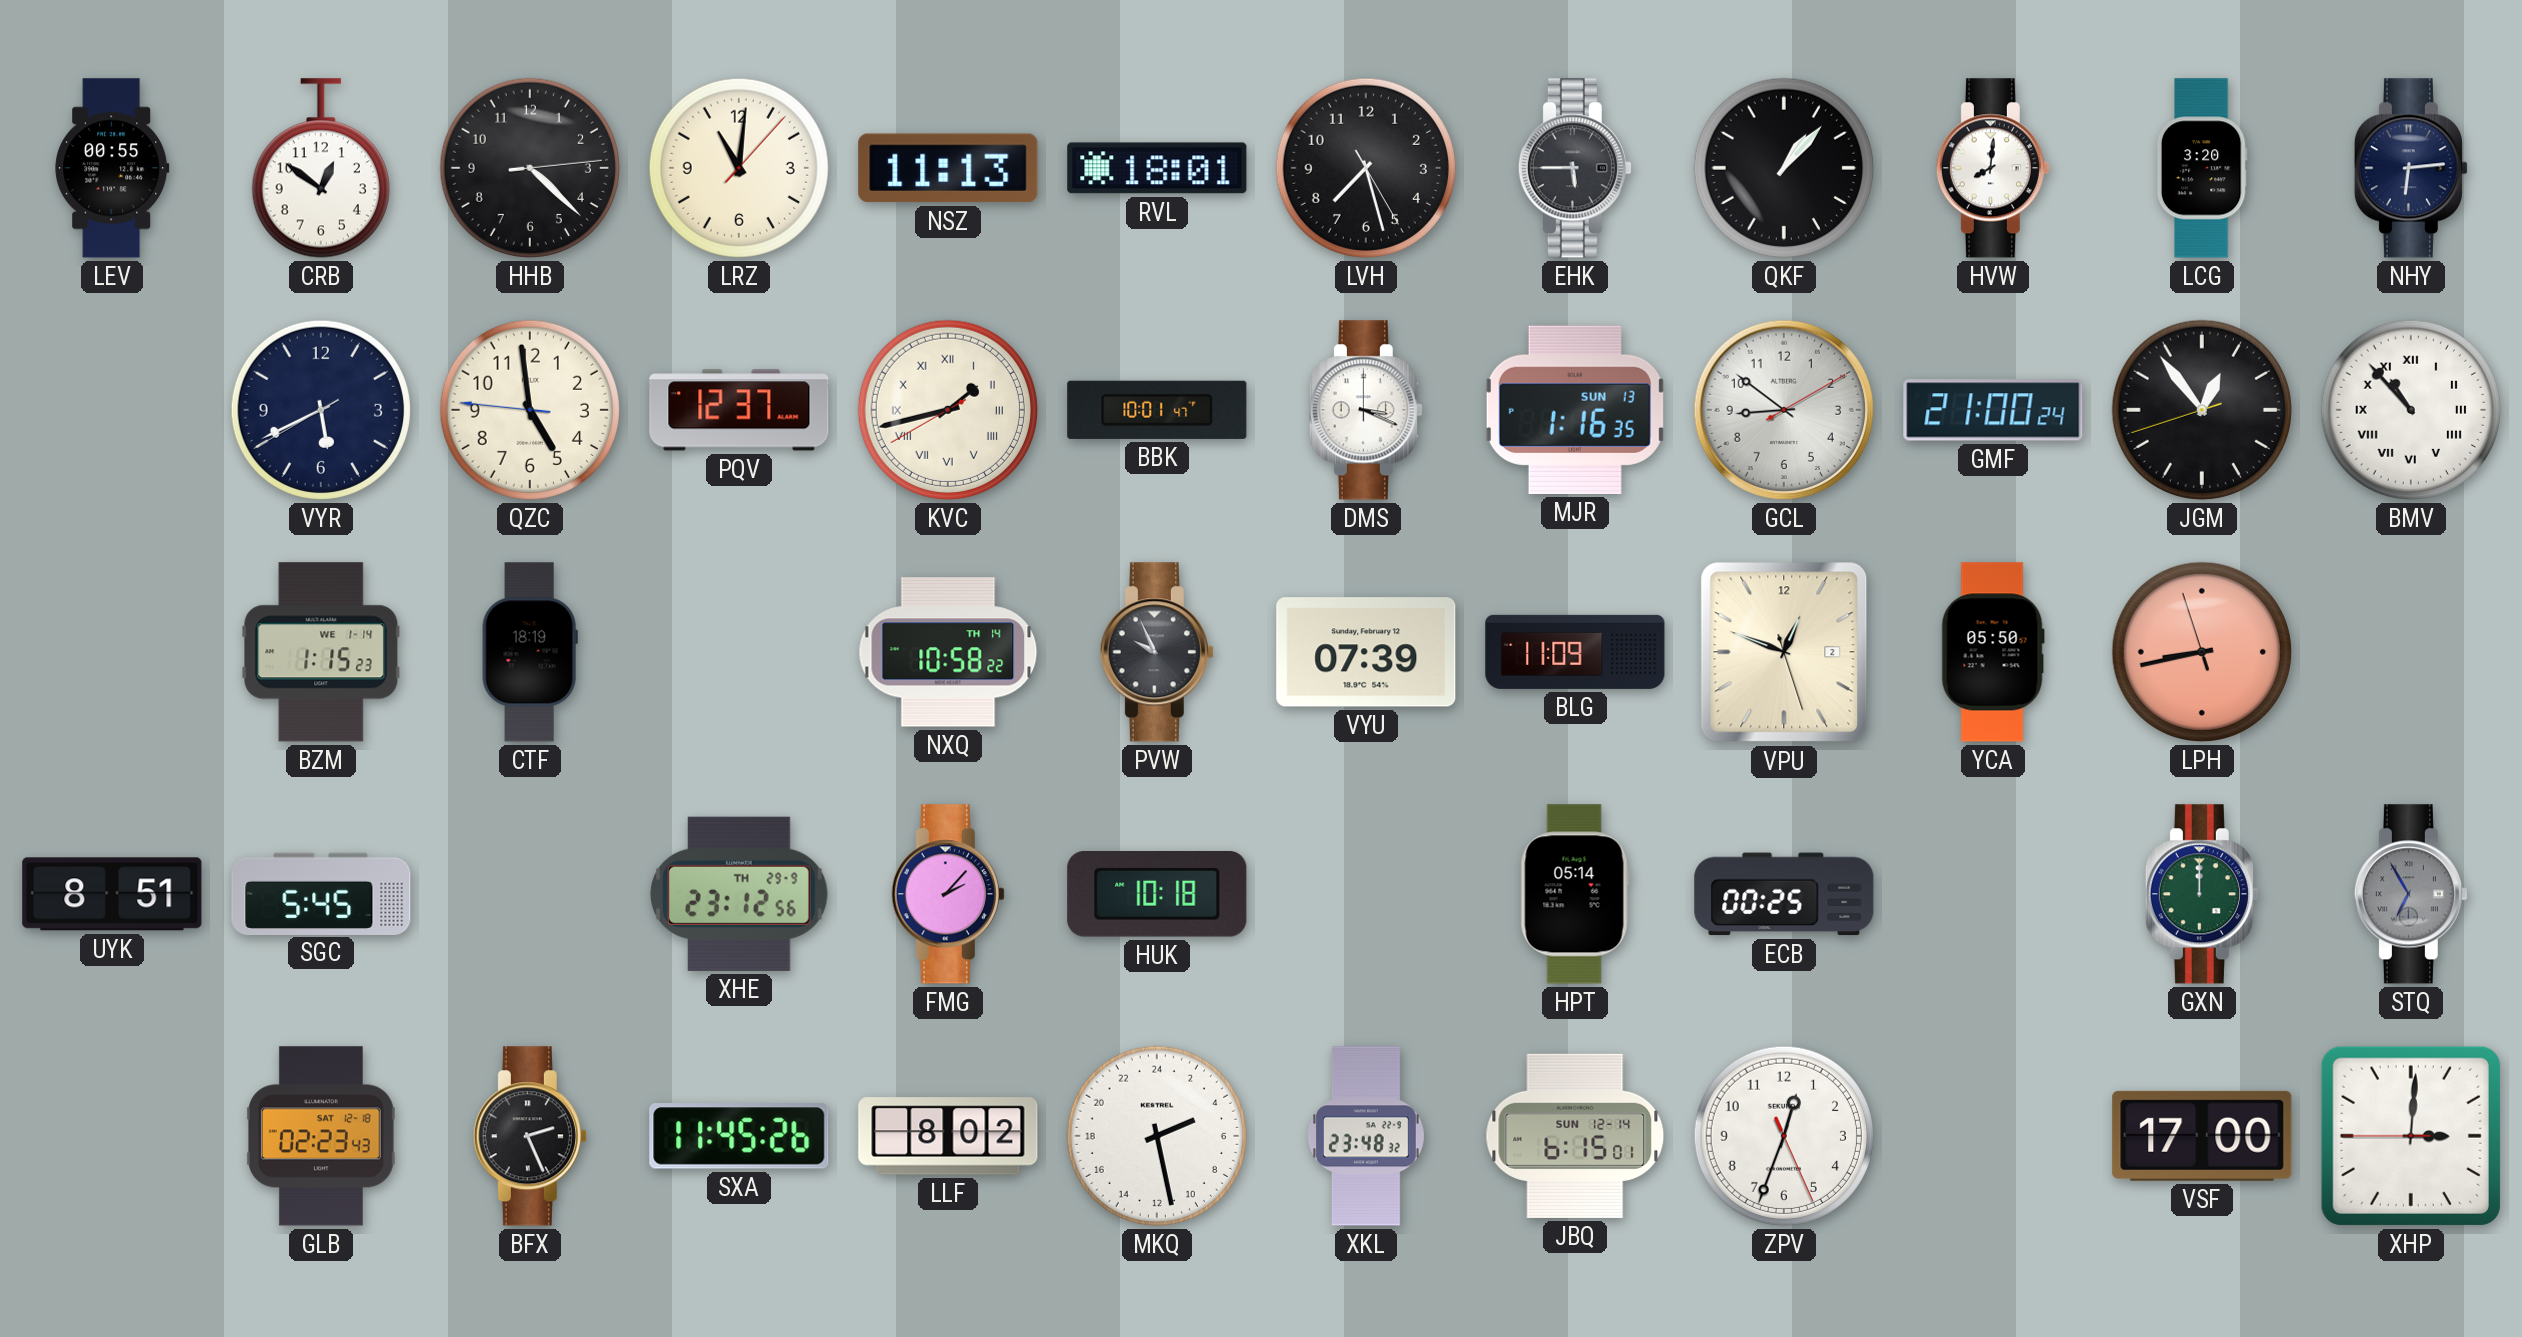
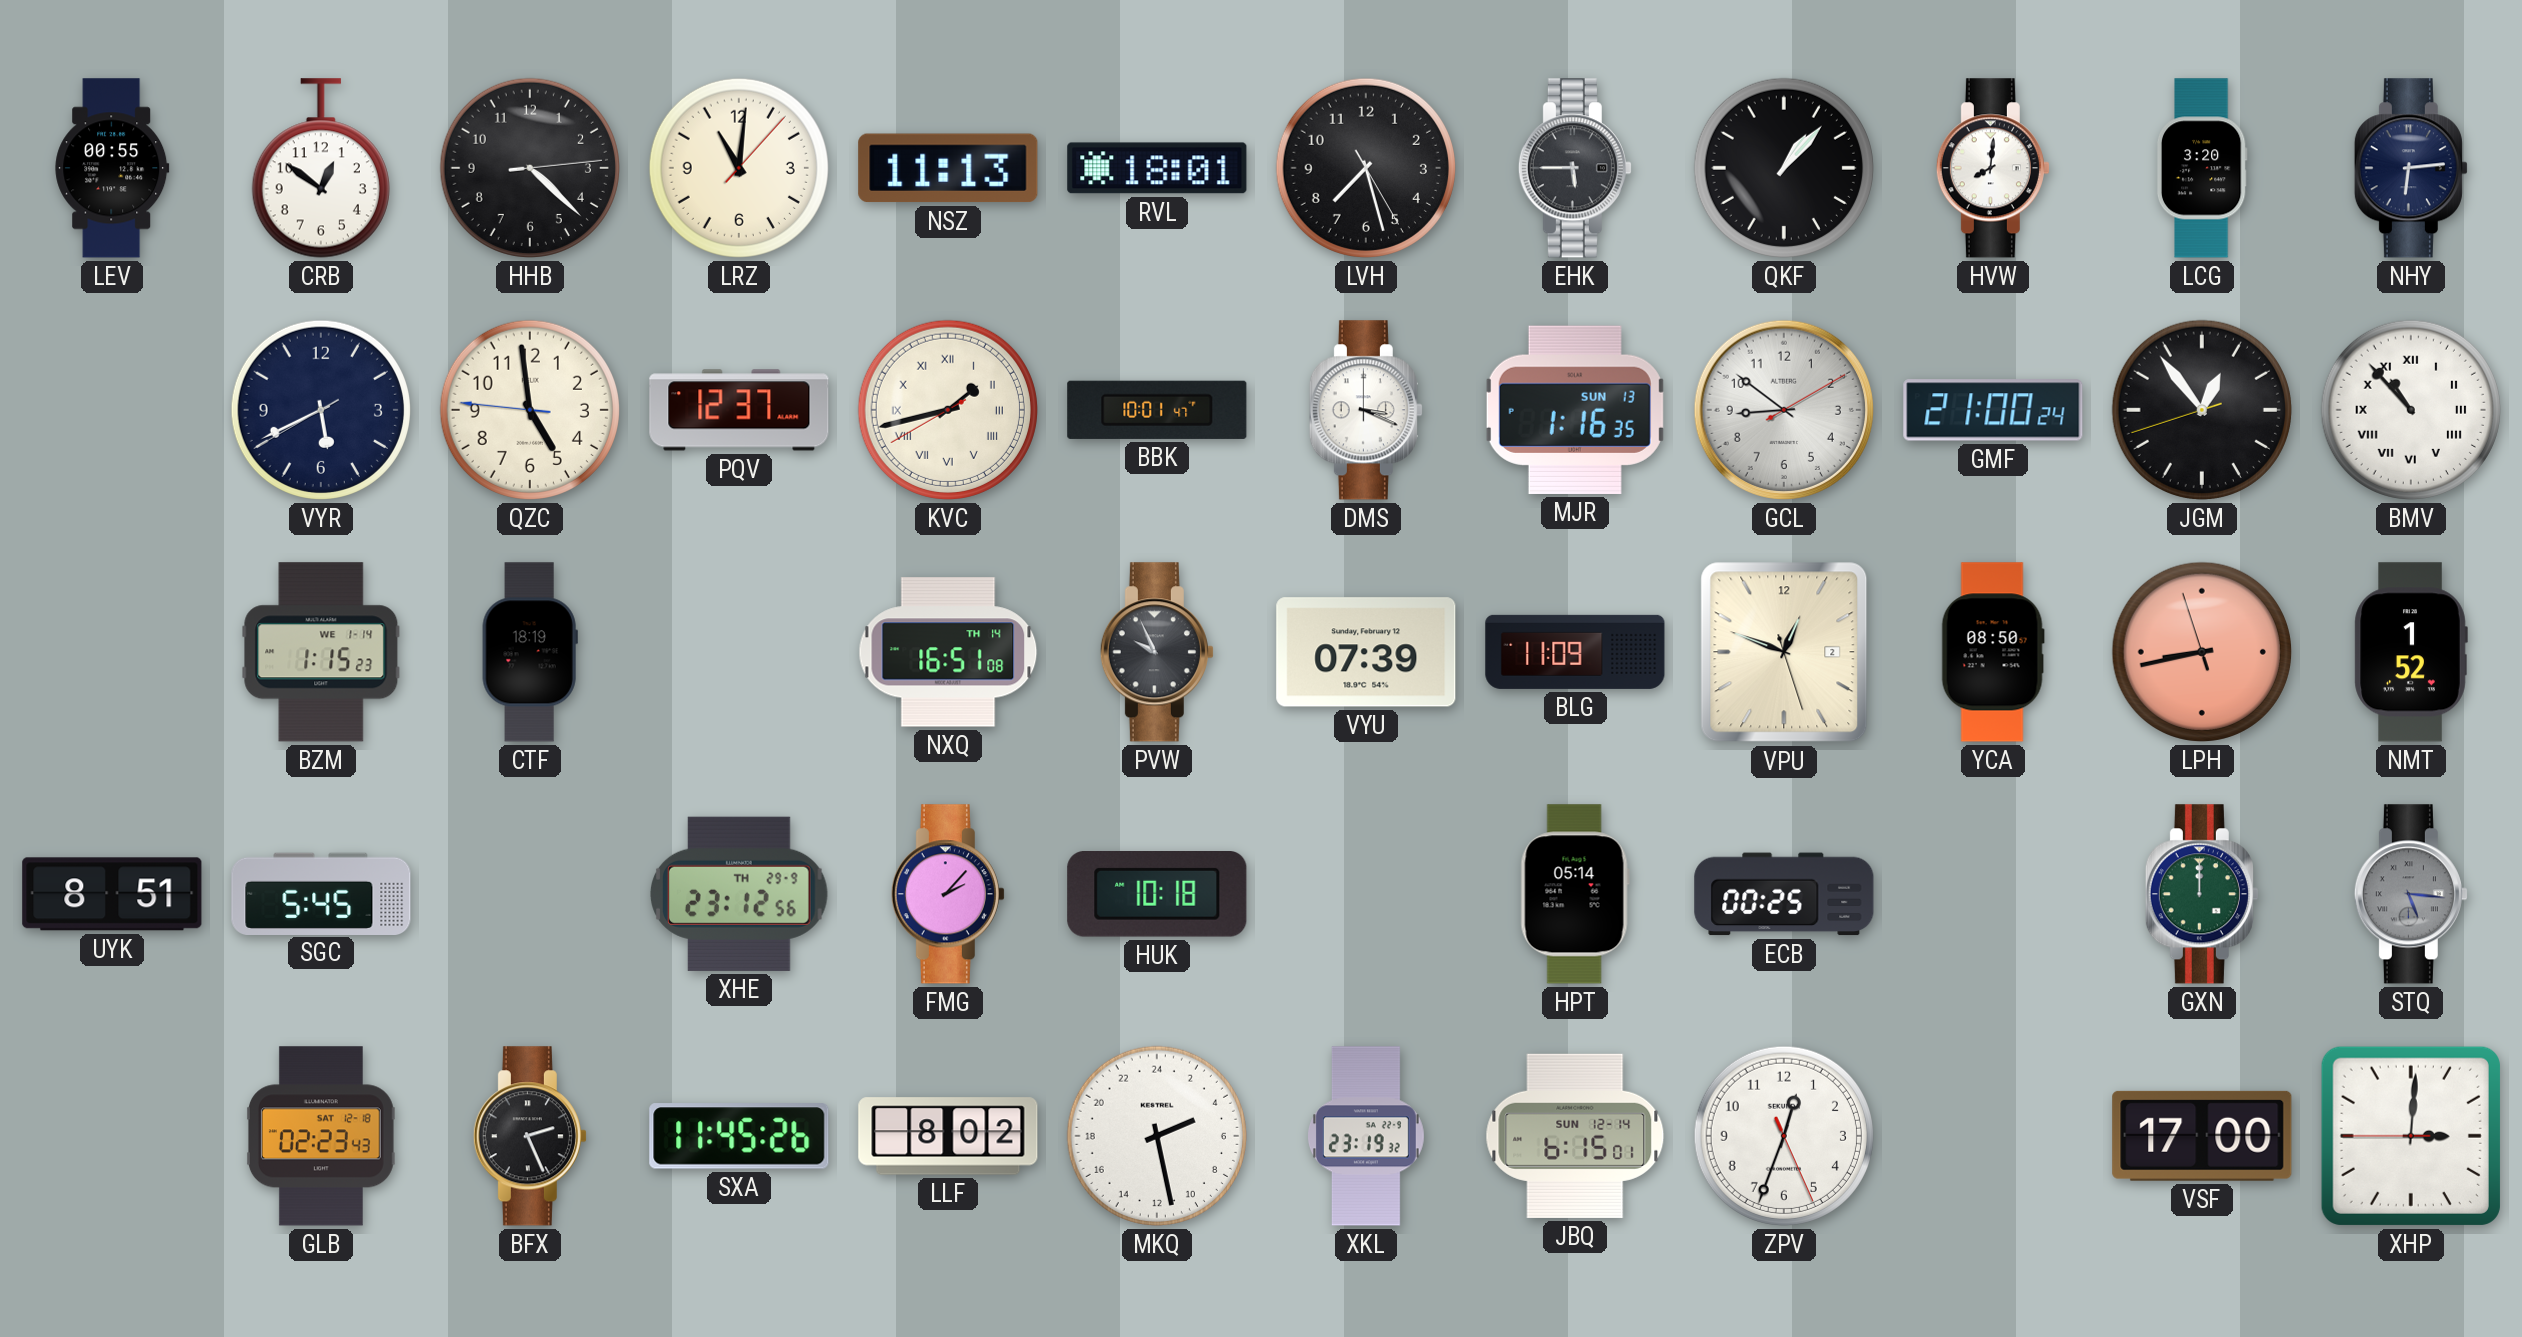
NXQ: 10:58 -> 16:51 (948, 652)
YCA: 05:50 -> 08:50 (1993, 652)
NMT: none -> 1:52 (2411, 652)
STQ: 6:55 -> 5:16 (2411, 894)
XKL: 23:48 -> 23:19 (1366, 1136)
